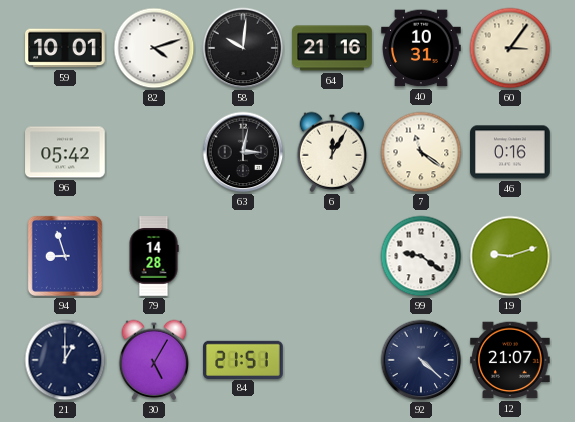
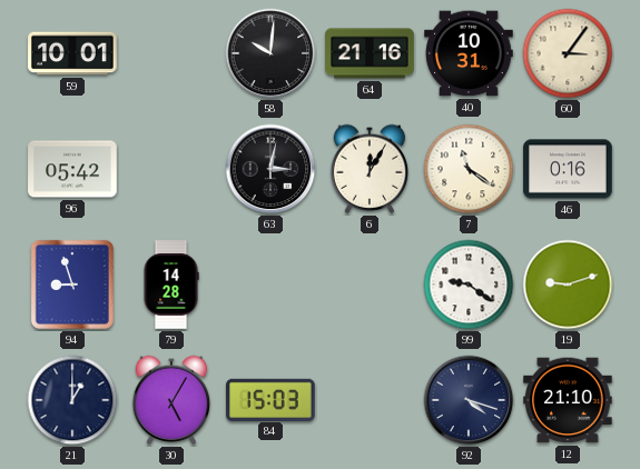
82: 4:12 -> none (154, 48)
84: 21:51 -> 15:03 (270, 399)
92: 4:22 -> 4:18 (469, 400)
12: 21:07 -> 21:10 (568, 400)
